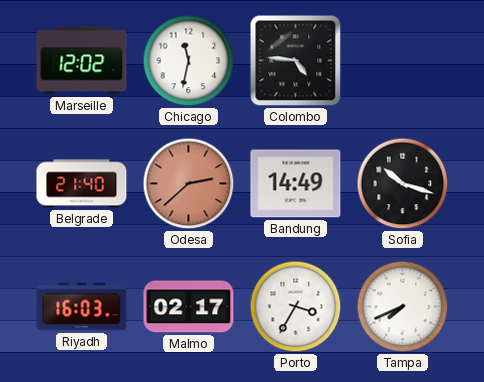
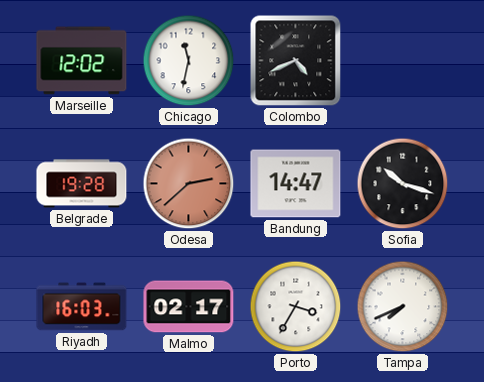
Colombo: 4:46 -> 4:41 (296, 61)
Belgrade: 21:40 -> 19:28 (82, 184)
Bandung: 14:49 -> 14:47 (296, 184)
